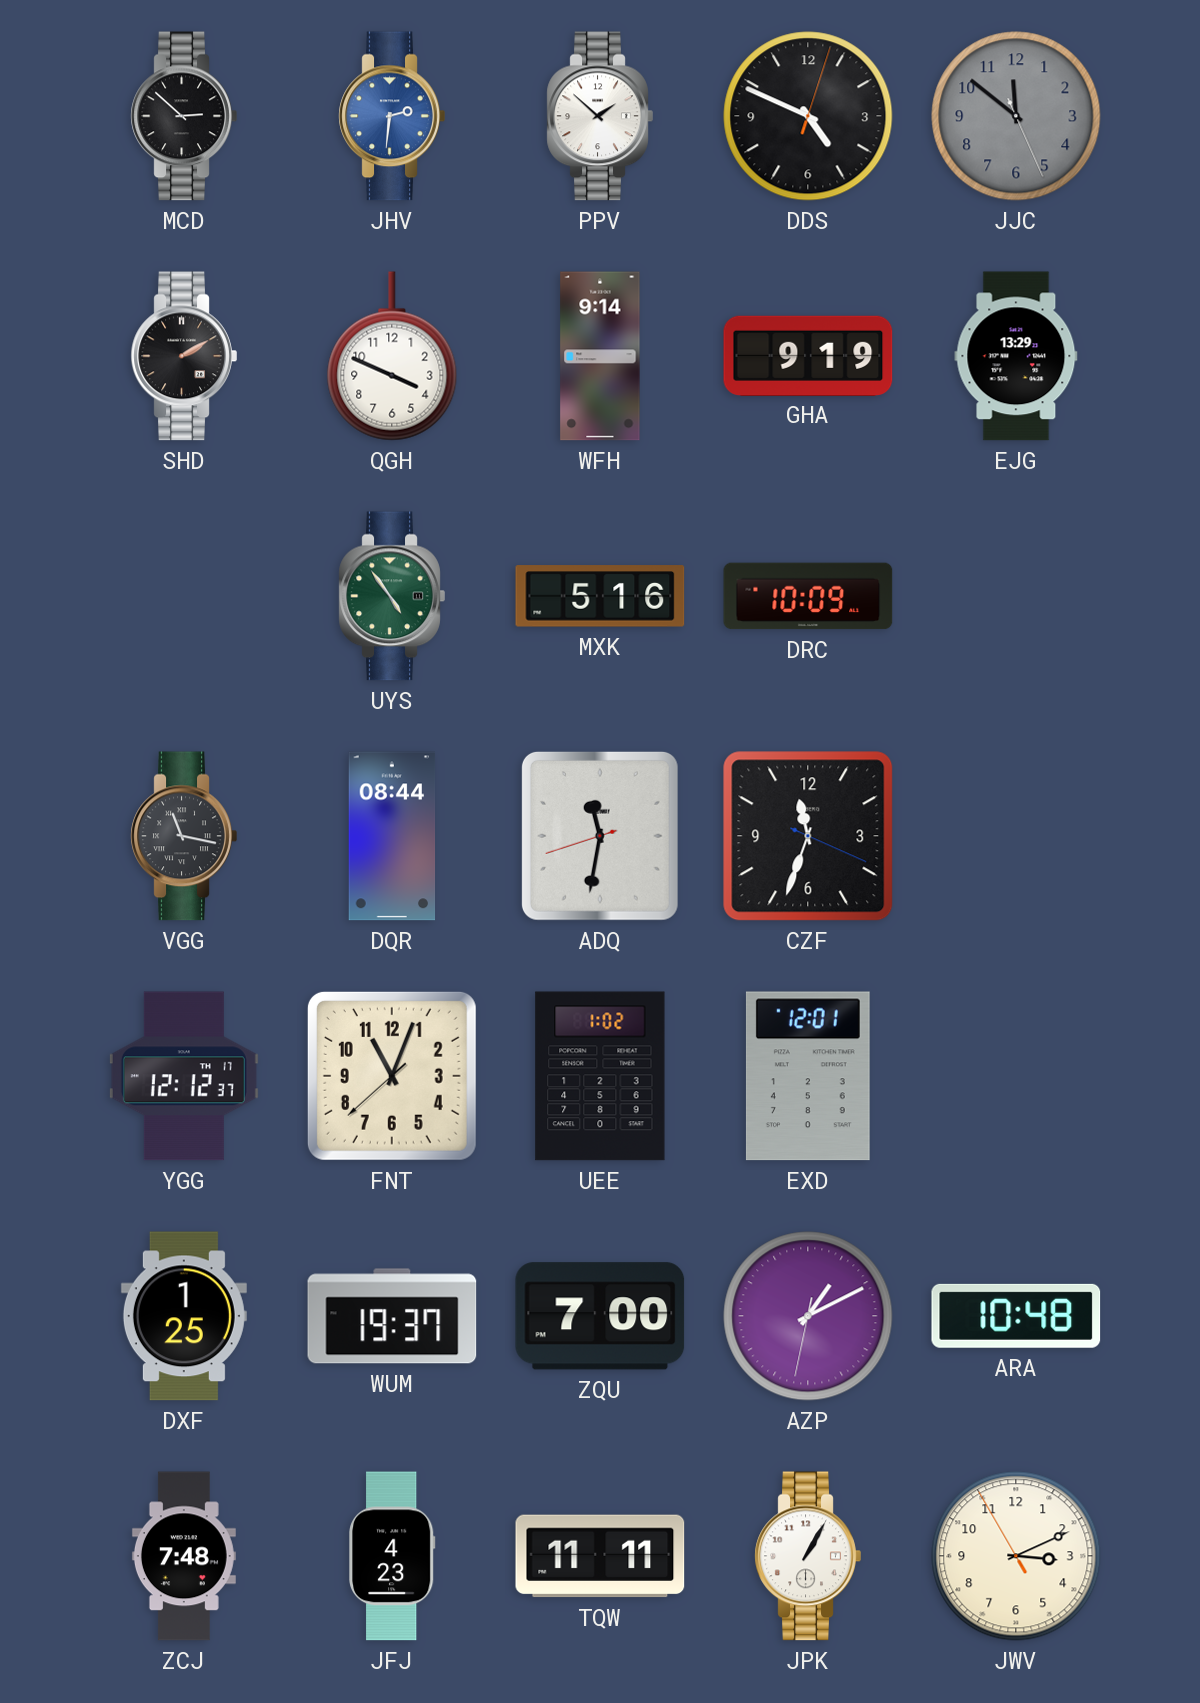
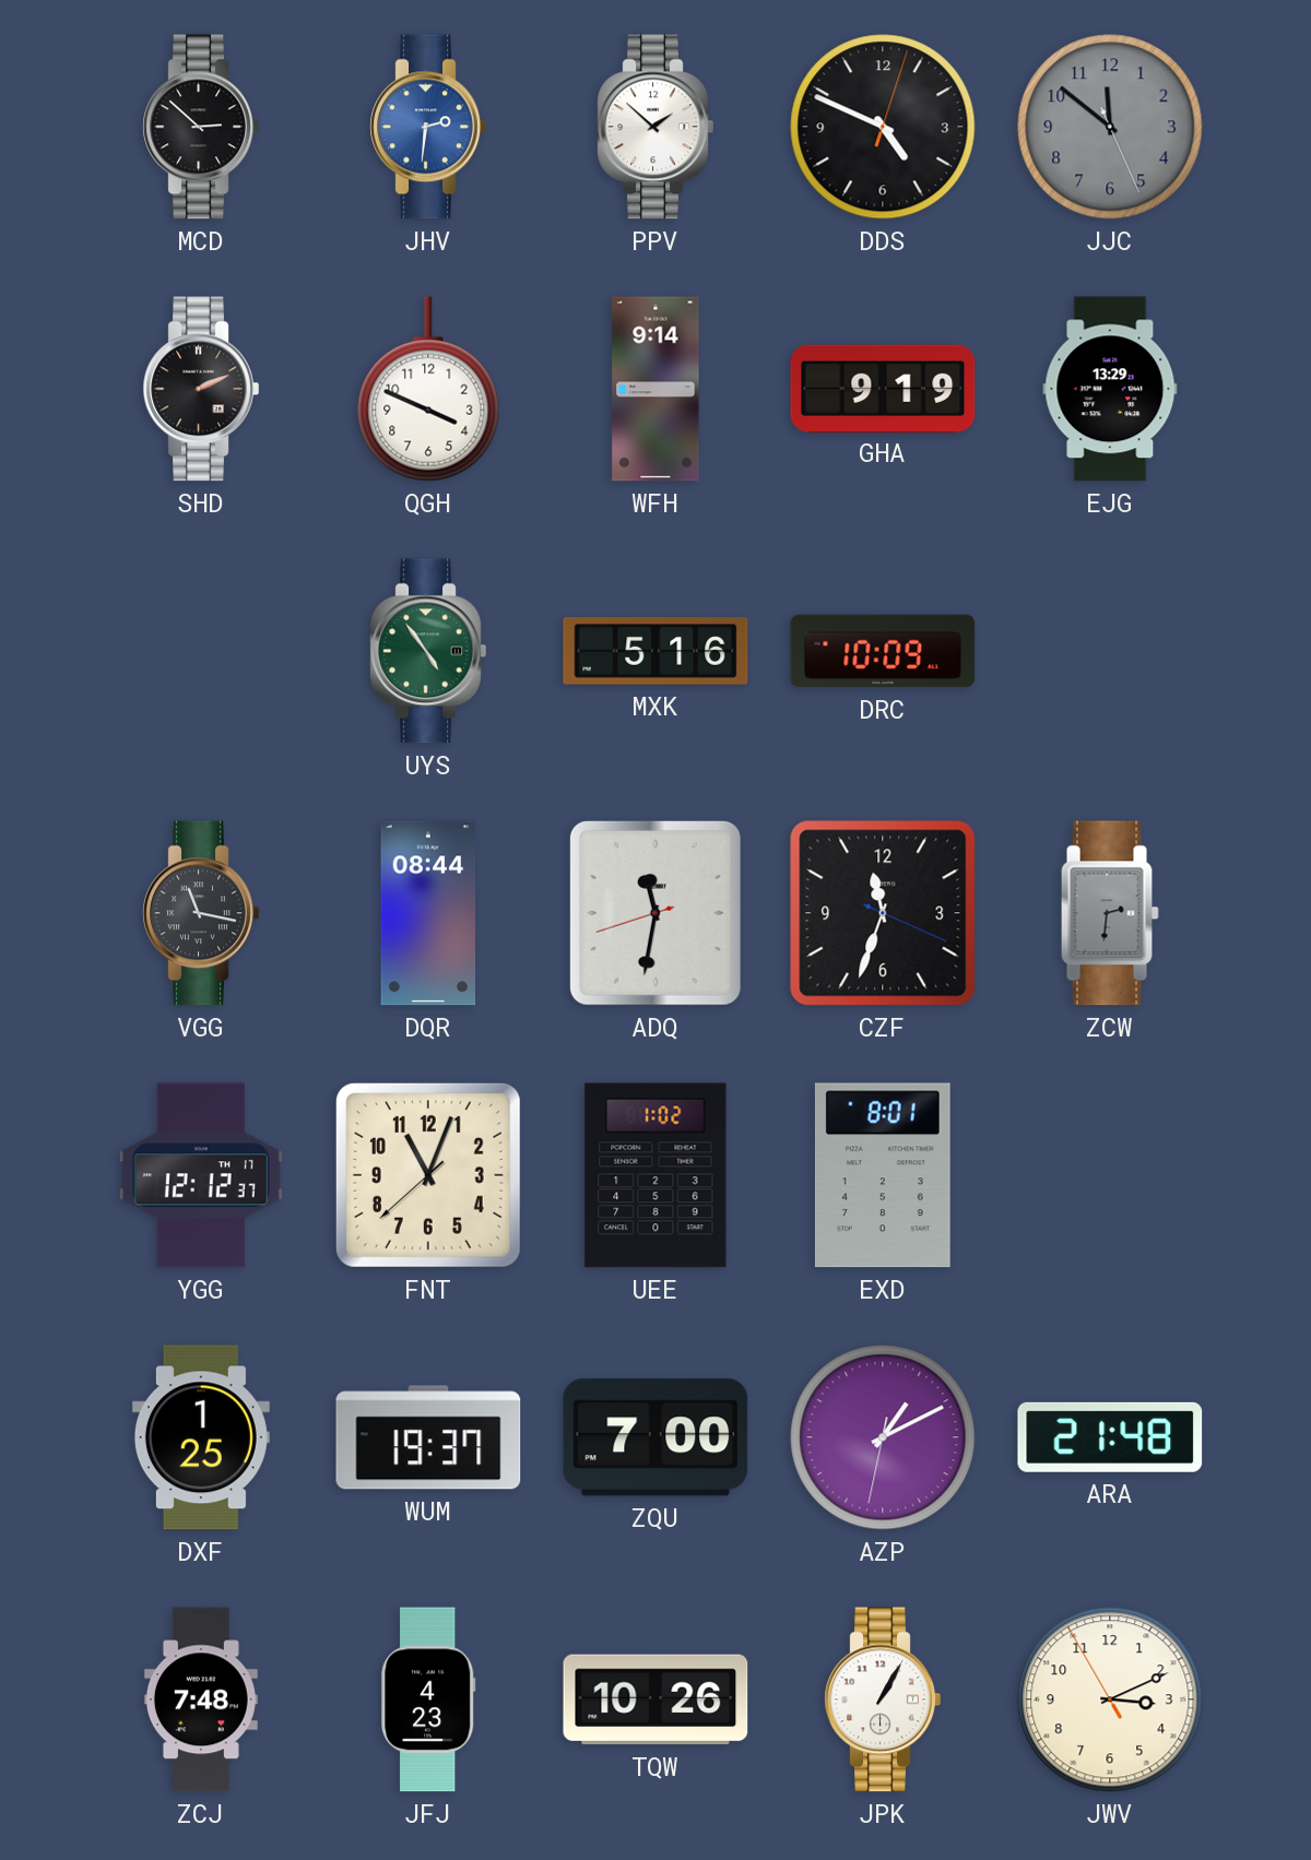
SHD: 2:10 -> 2:11 (201, 389)
ZCW: none -> 2:31 (1110, 913)
EXD: 12:01 -> 8:01 (883, 1175)
ARA: 10:48 -> 21:48 (1110, 1437)
TQW: 11:11 -> 10:26 (655, 1699)
